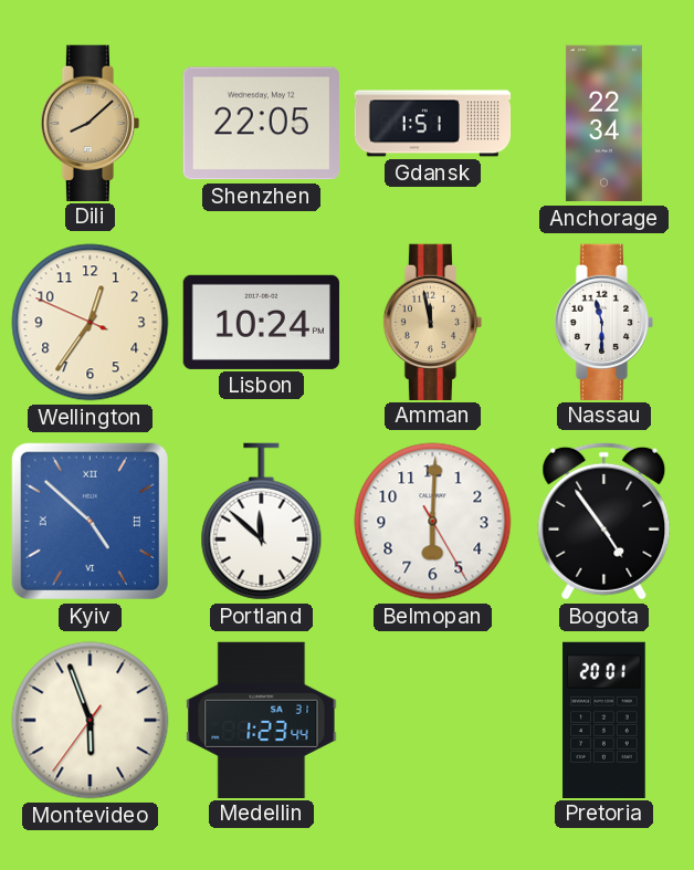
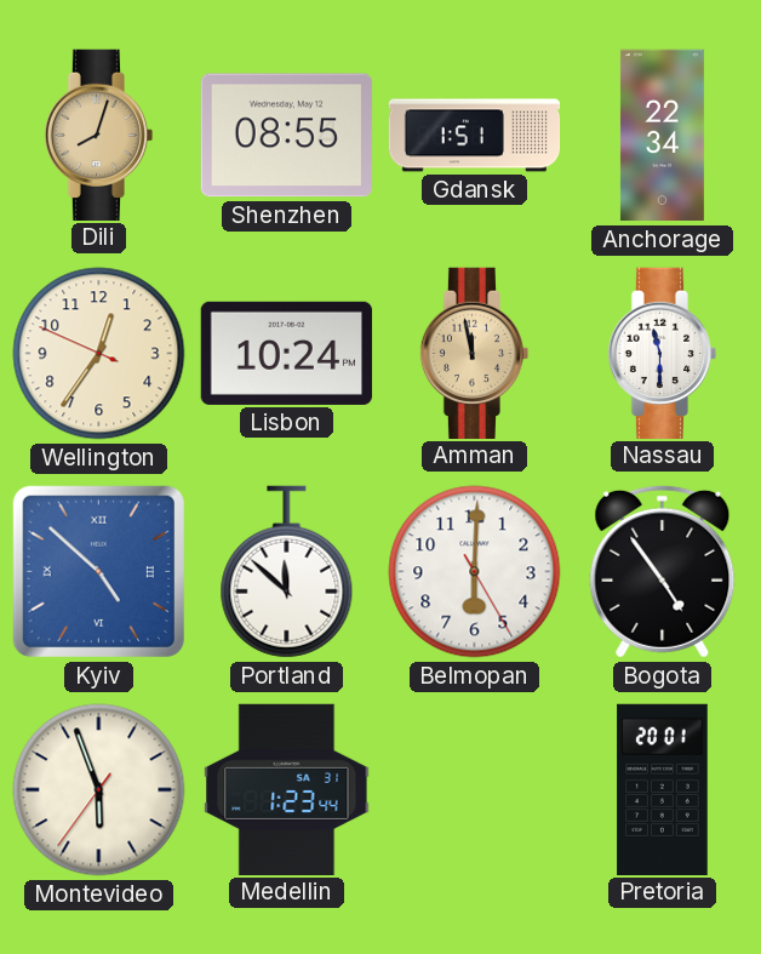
Dili: 8:08 -> 8:03 (99, 135)
Shenzhen: 22:05 -> 08:55 (286, 136)
